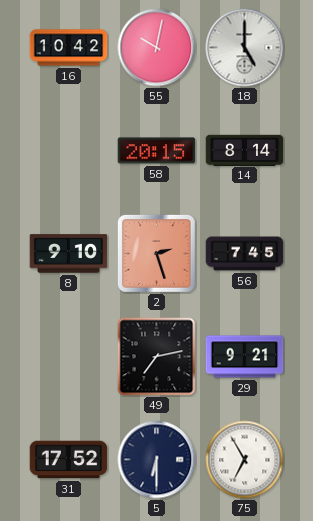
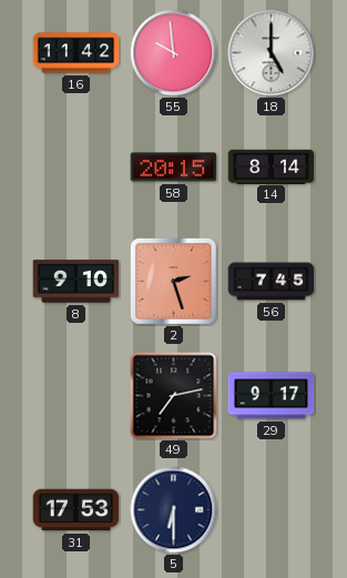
16: 10:42 -> 11:42 (76, 53)
55: 10:02 -> 9:59 (174, 53)
29: 9:21 -> 9:17 (272, 396)
31: 17:52 -> 17:53 (76, 510)
75: 6:55 -> none (245, 460)
